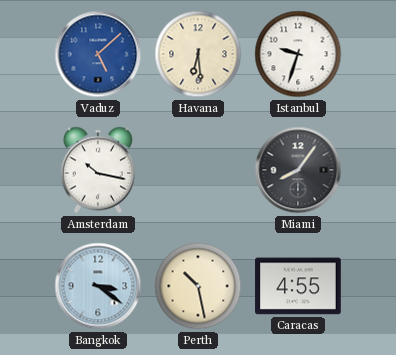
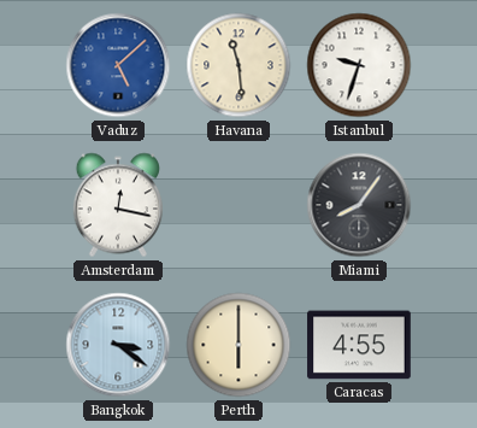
Havana: 6:29 -> 11:29 (238, 65)
Amsterdam: 10:17 -> 12:17 (118, 205)
Perth: 10:28 -> 6:00 (238, 345)
